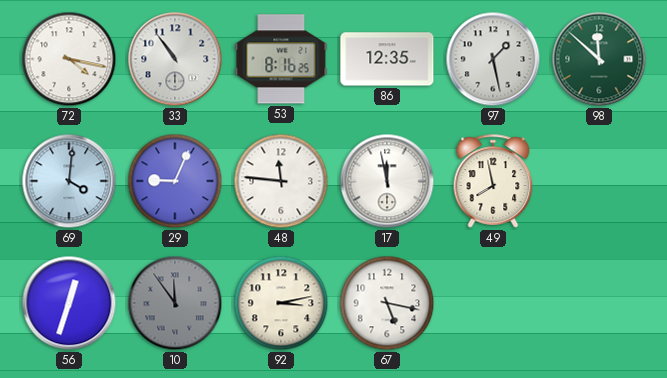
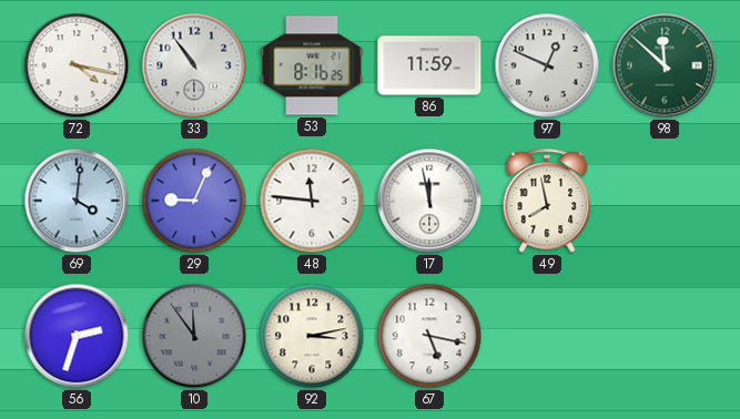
86: 12:35 -> 11:59 (429, 65)
97: 1:28 -> 12:49 (547, 65)
56: 12:33 -> 2:33 (77, 336)
